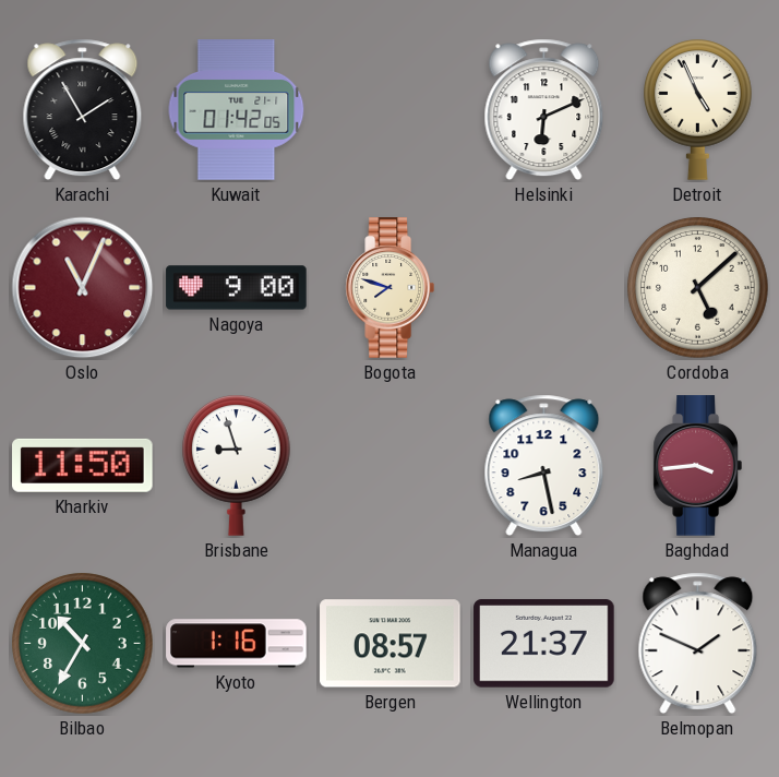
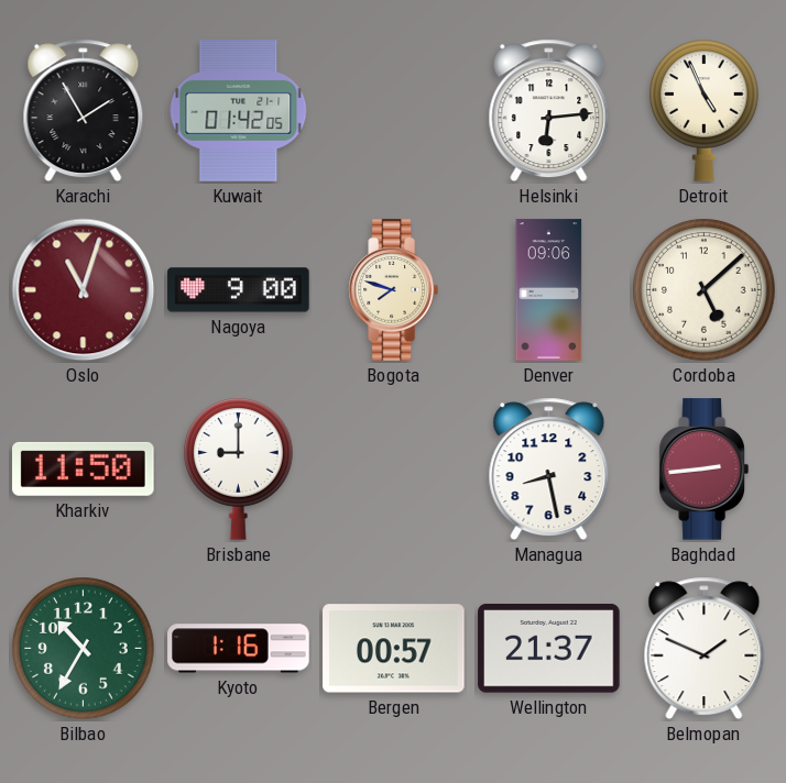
Helsinki: 6:11 -> 6:14 (549, 111)
Oslo: 11:04 -> 11:03 (84, 290)
Denver: none -> 09:06 (549, 290)
Brisbane: 8:57 -> 9:00 (239, 470)
Baghdad: 3:44 -> 2:44 (703, 470)
Bergen: 08:57 -> 00:57 (394, 649)
